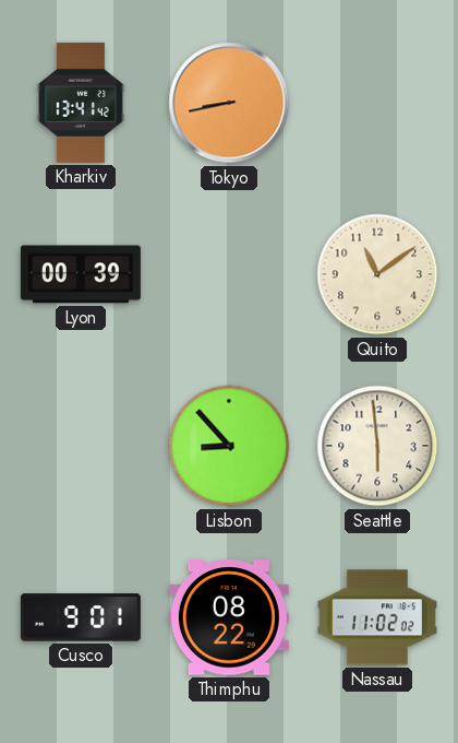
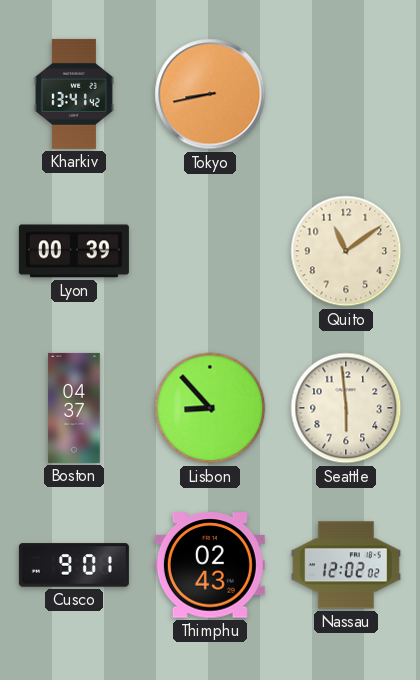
Boston: none -> 04:37 (74, 408)
Thimphu: 08:22 -> 02:43 (210, 565)
Nassau: 11:02 -> 12:02 (346, 565)
